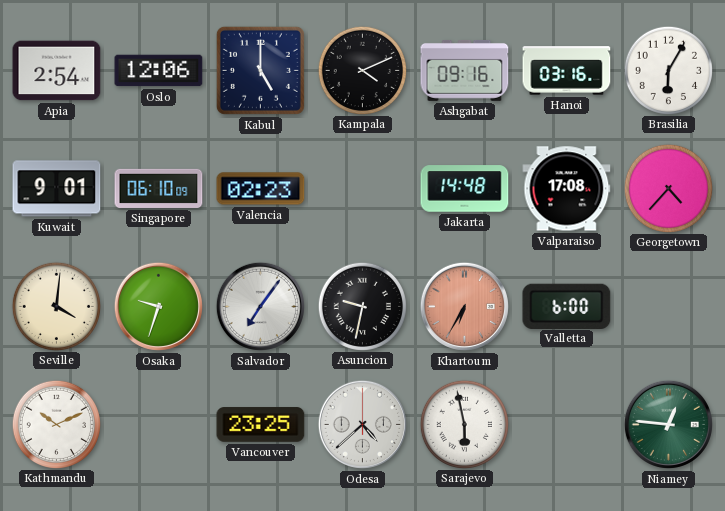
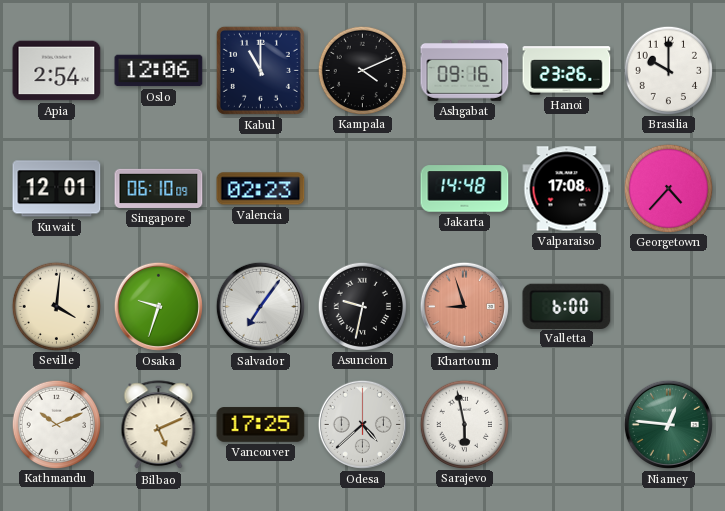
Kabul: 5:00 -> 11:00 (260, 70)
Hanoi: 03:16 -> 23:26 (567, 71)
Brasilia: 6:05 -> 10:00 (668, 70)
Kuwait: 9:01 -> 12:01 (57, 189)
Khartoum: 6:35 -> 8:57 (464, 306)
Bilbao: none -> 5:11 (159, 425)
Vancouver: 23:25 -> 17:25 (261, 425)
